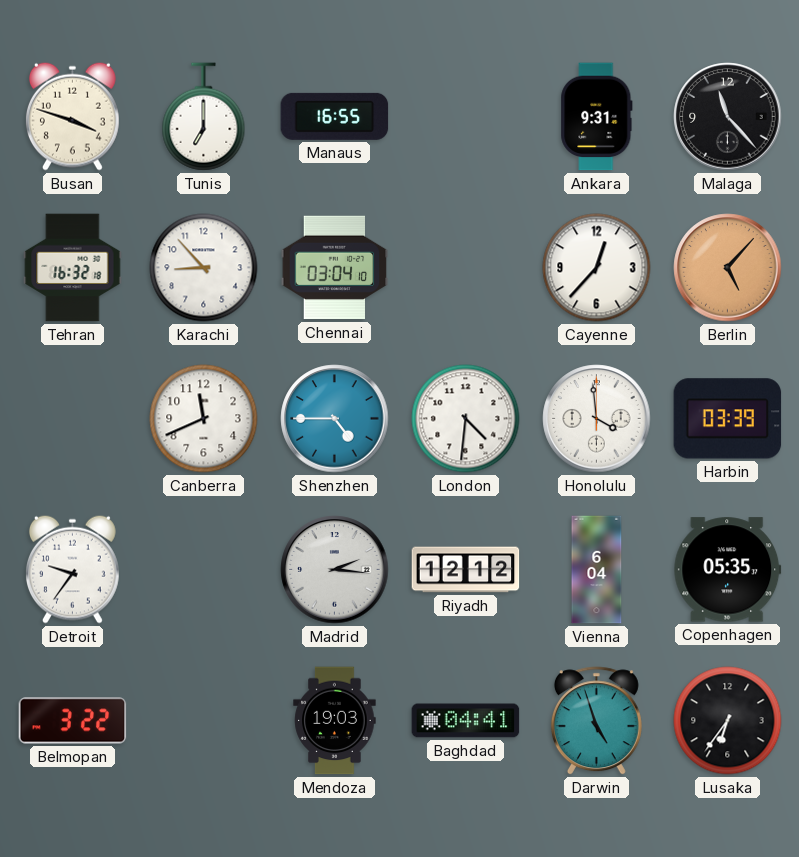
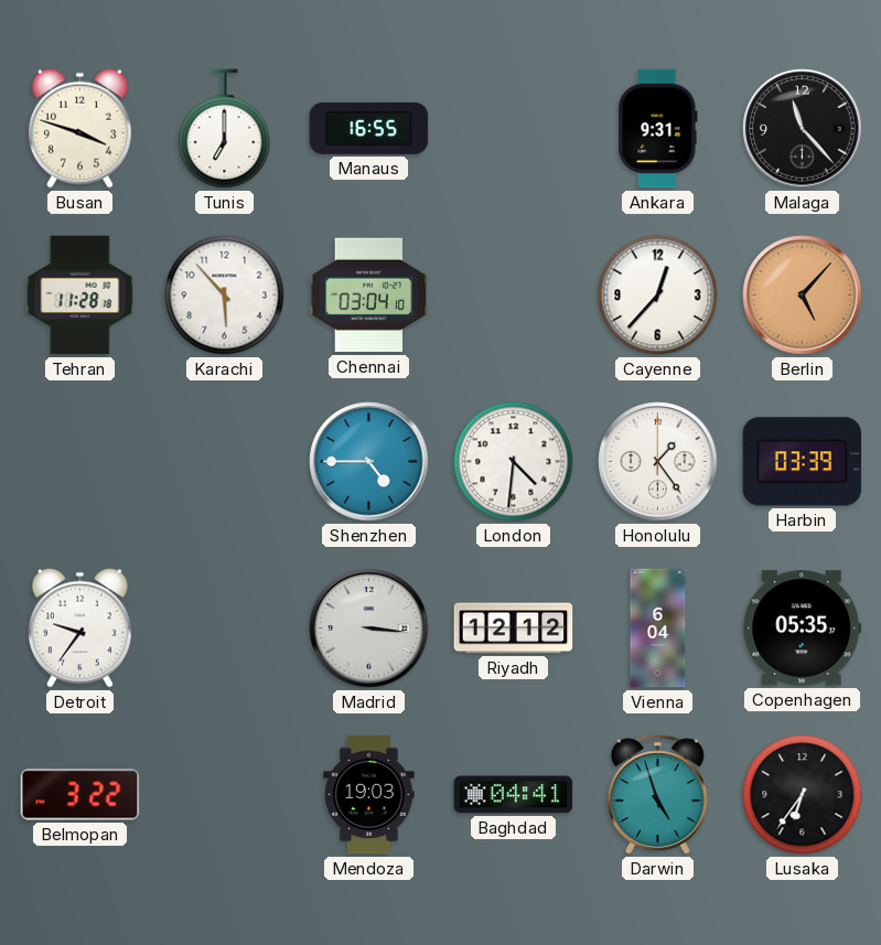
Tehran: 16:32 -> 11:28 (80, 296)
Karachi: 8:53 -> 5:53 (225, 296)
Canberra: 11:41 -> none (204, 419)
Honolulu: 3:59 -> 1:24 (658, 462)
Madrid: 2:16 -> 3:16 (369, 629)
